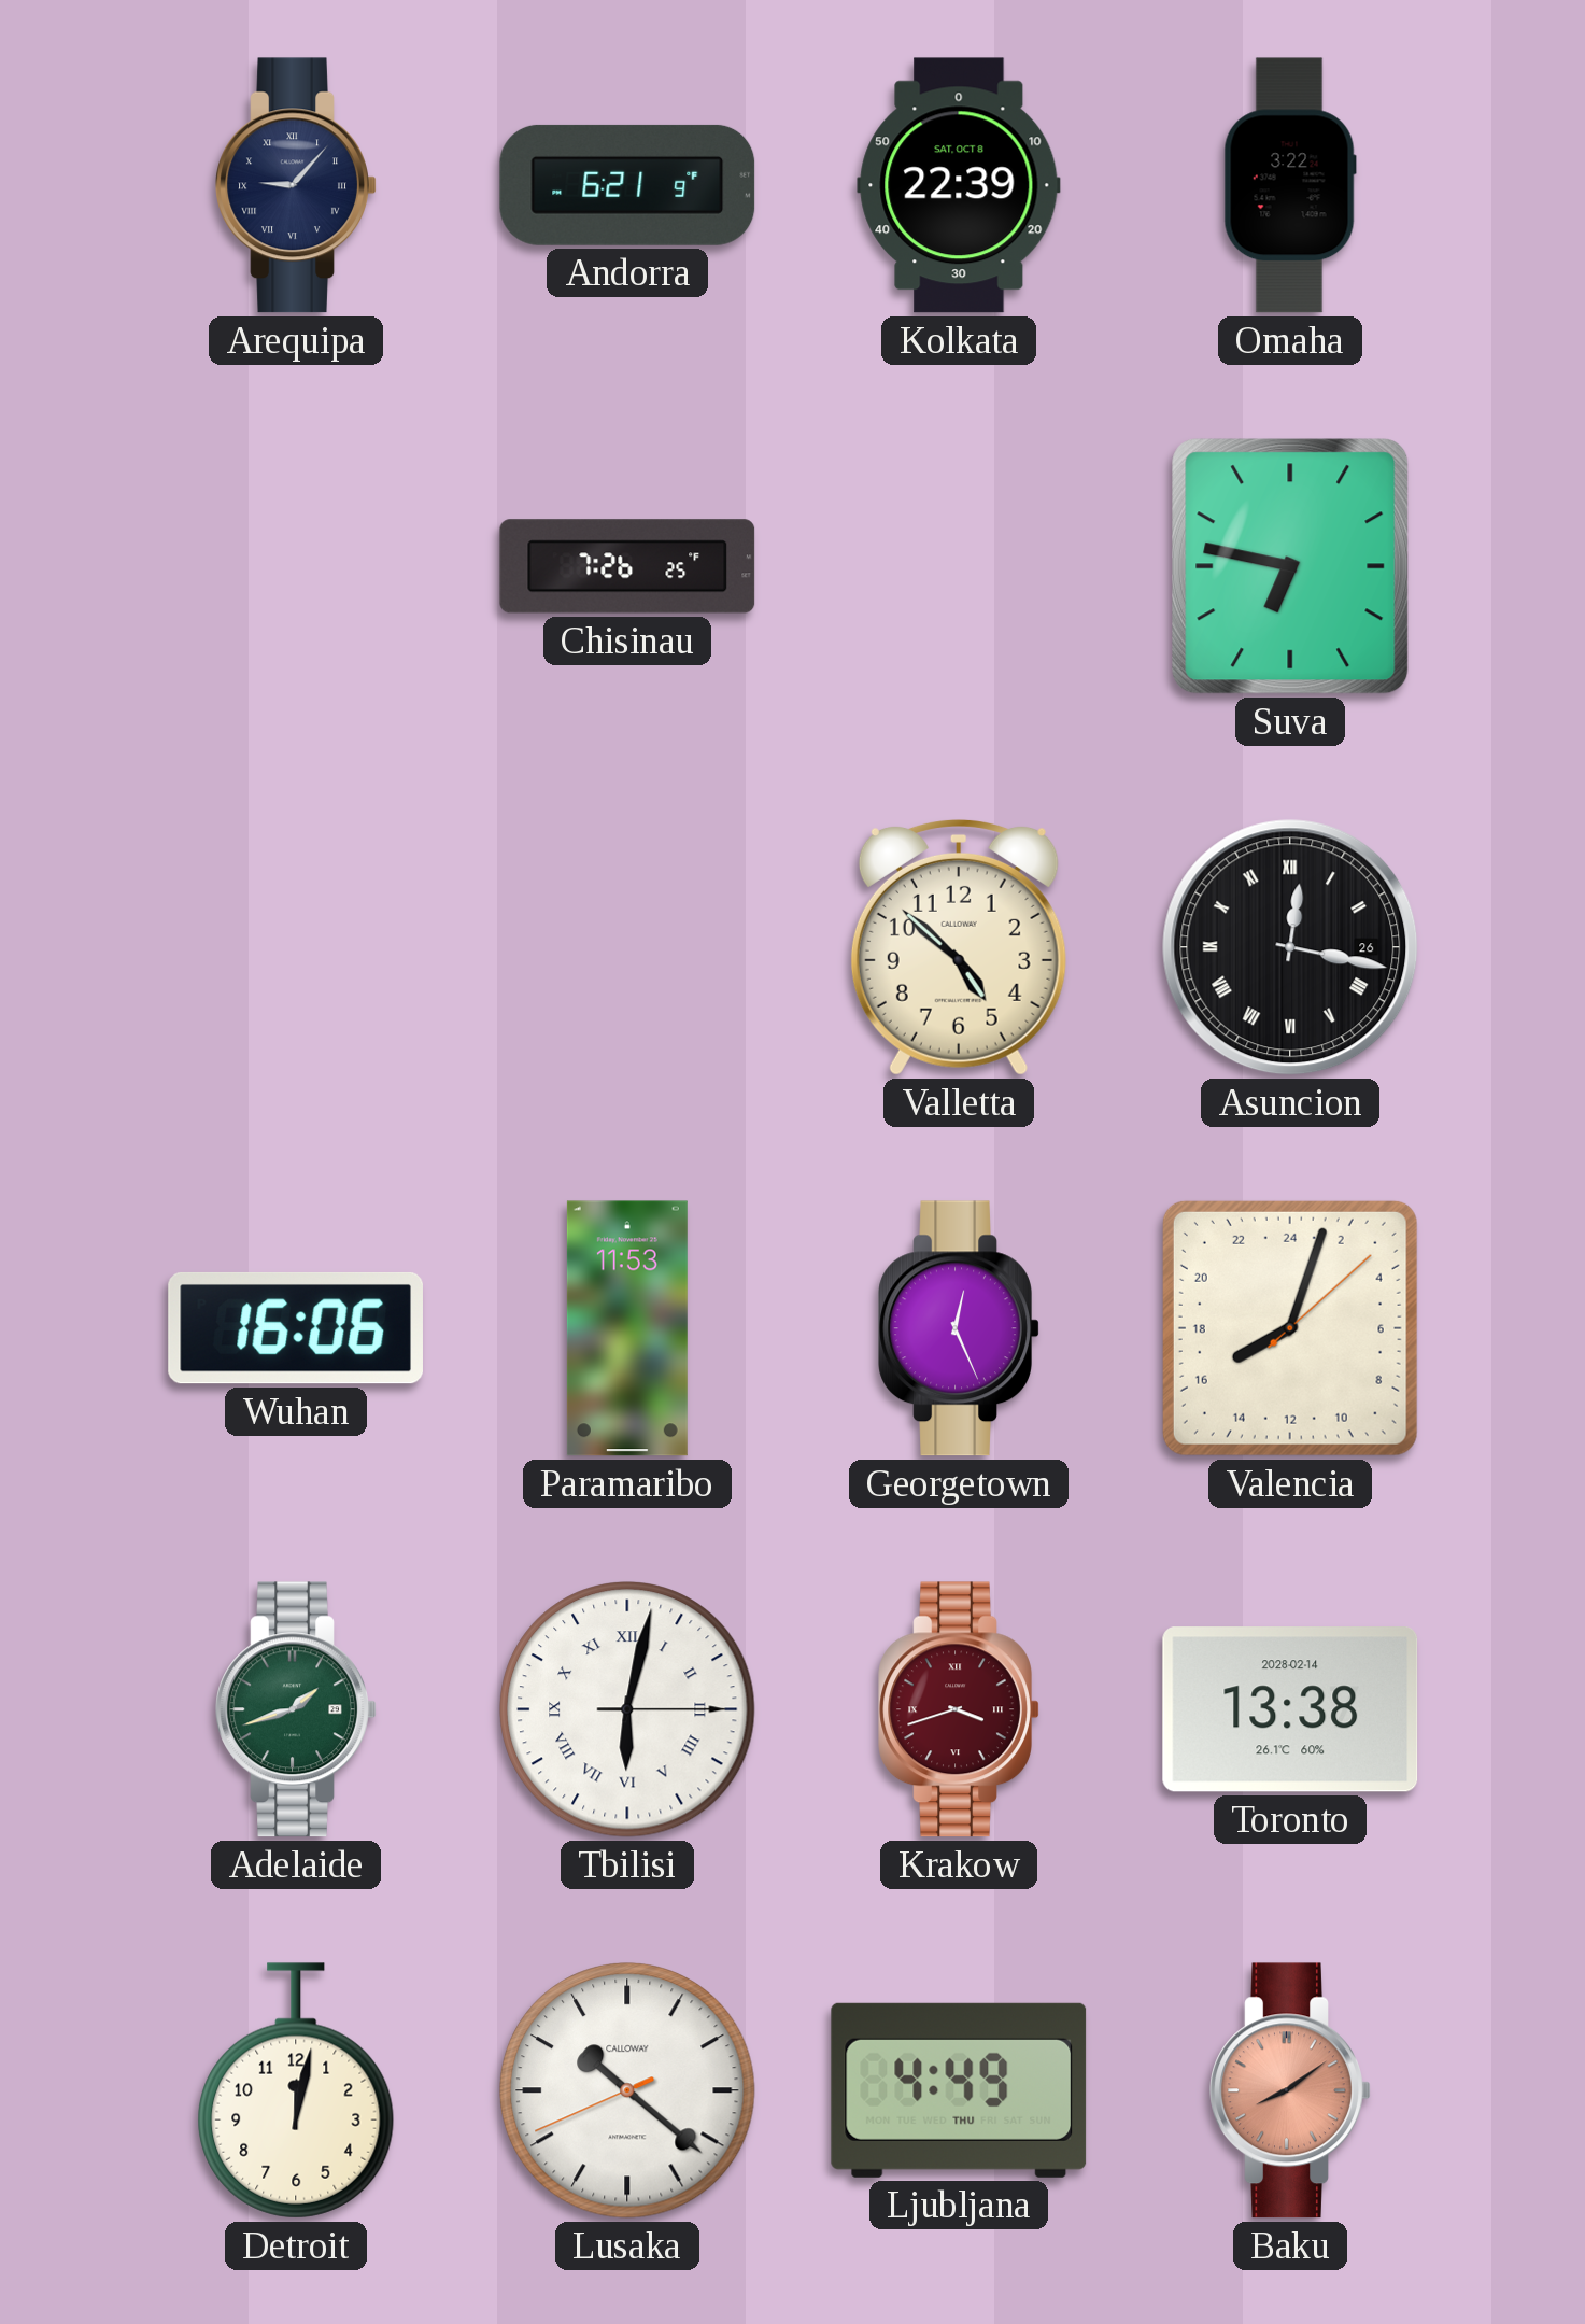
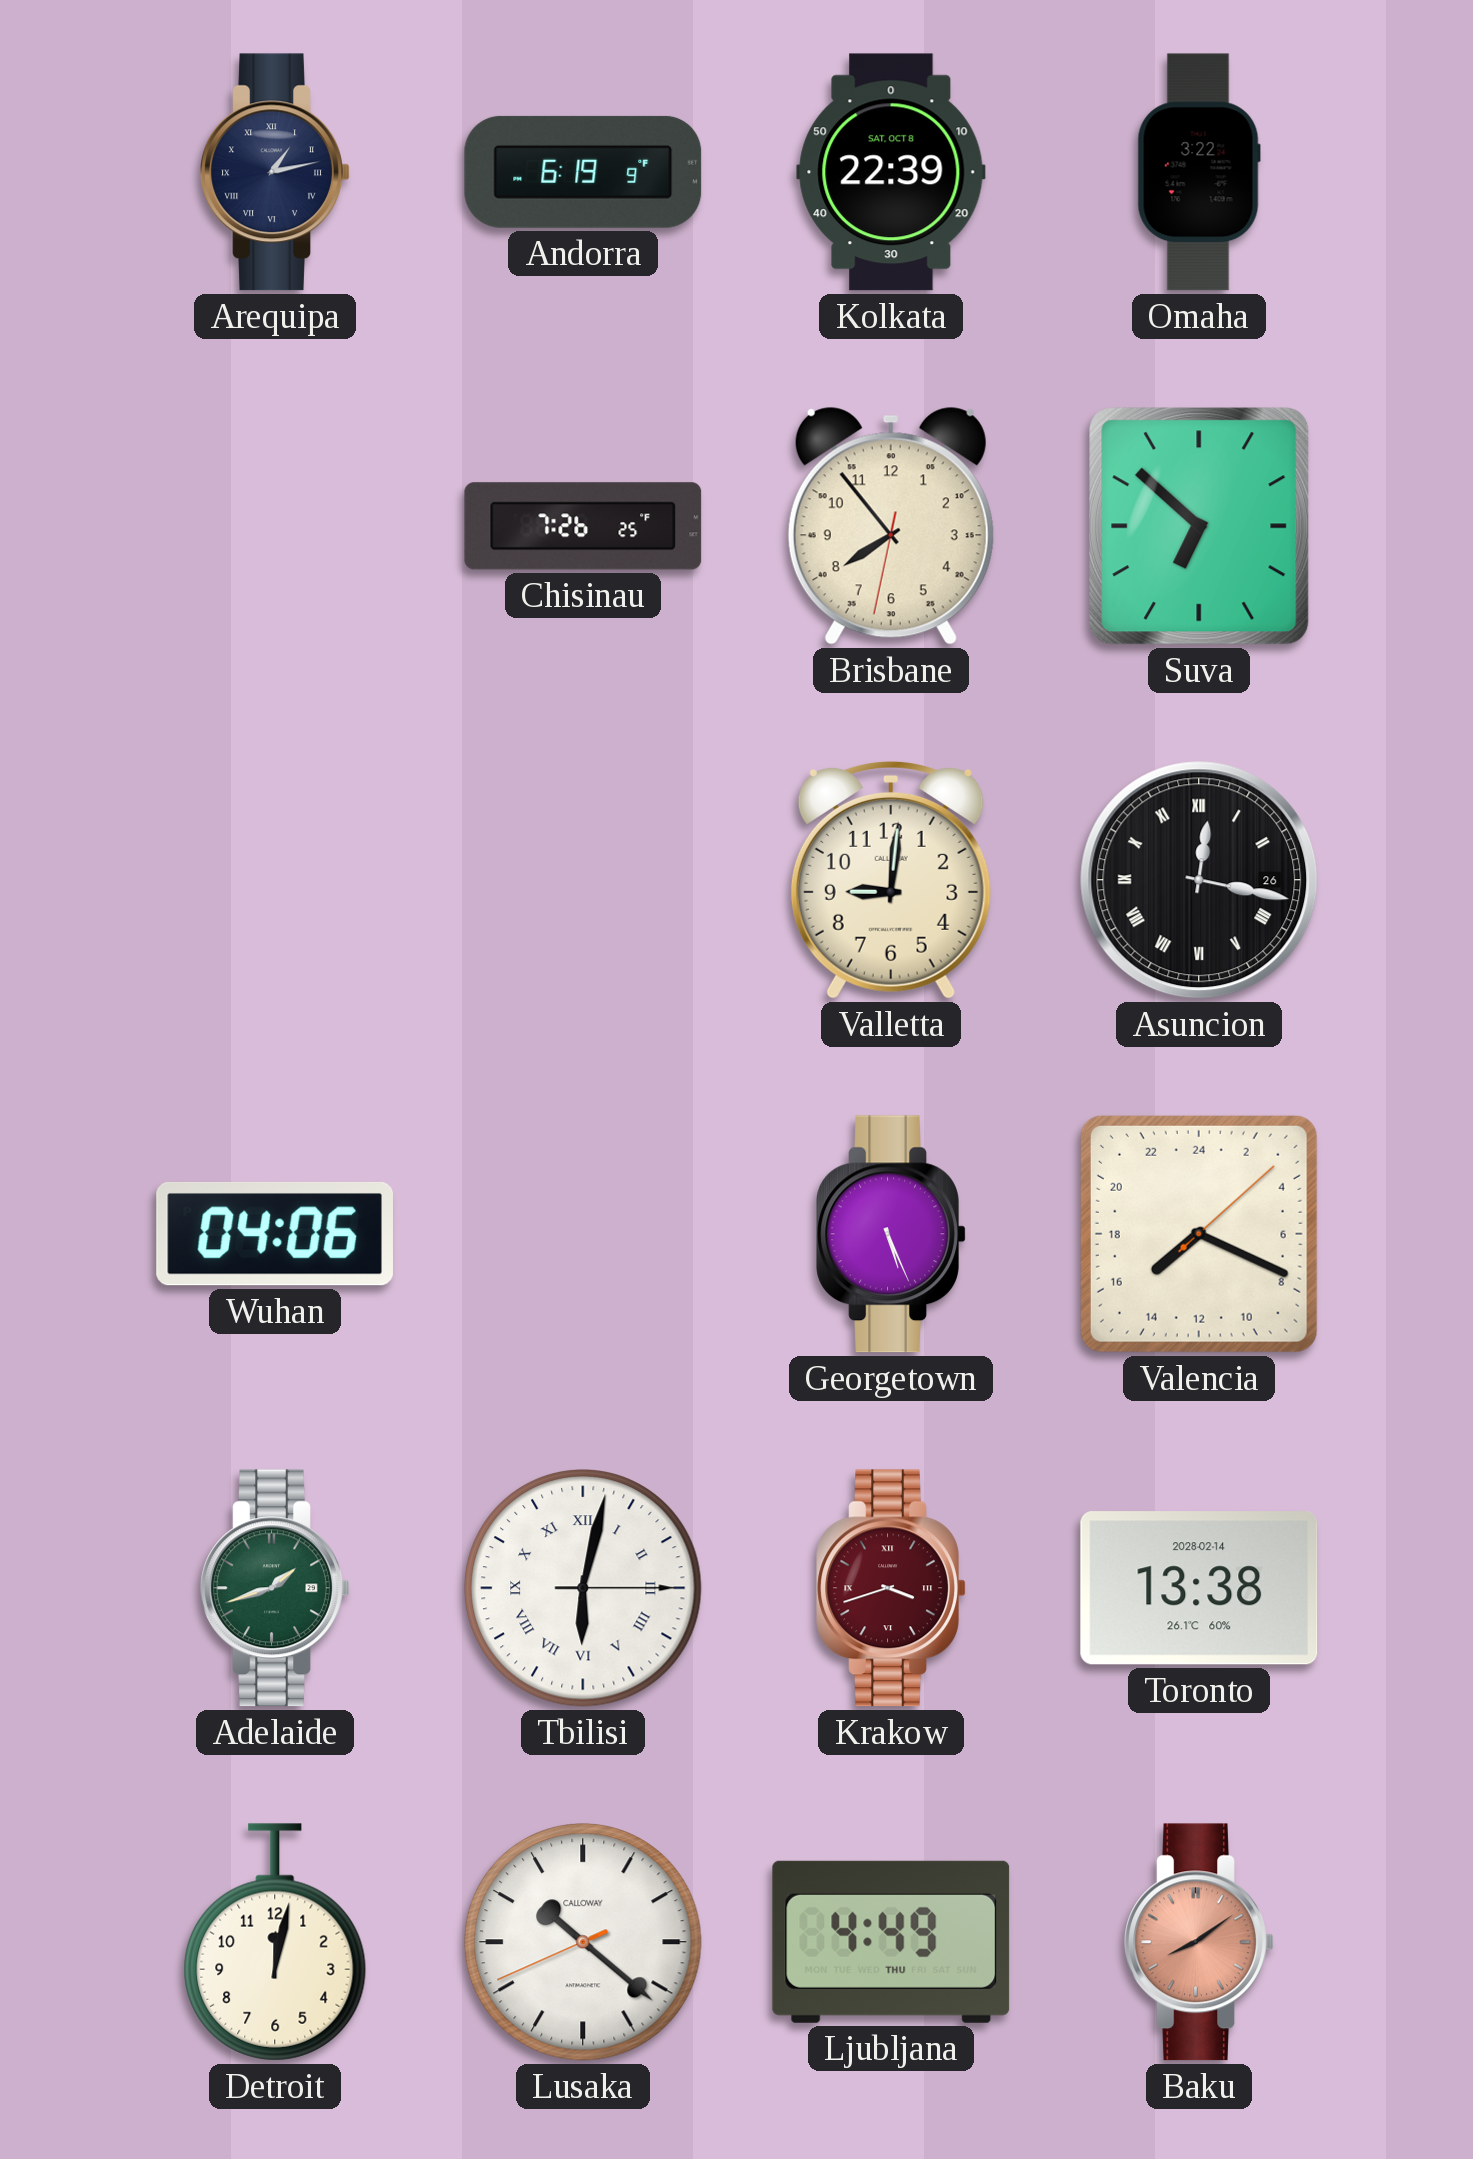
Arequipa: 9:07 -> 1:13 (275, 172)
Andorra: 6:21 -> 6:19 (583, 172)
Brisbane: none -> 7:53 (891, 526)
Suva: 6:47 -> 6:52 (1199, 526)
Valletta: 4:52 -> 9:01 (891, 881)
Wuhan: 16:06 -> 04:06 (275, 1234)
Paramaribo: 11:53 -> none (627, 1328)
Georgetown: 12:26 -> 5:26 (891, 1234)
Valencia: 16:03 -> 15:19 (1199, 1234)
